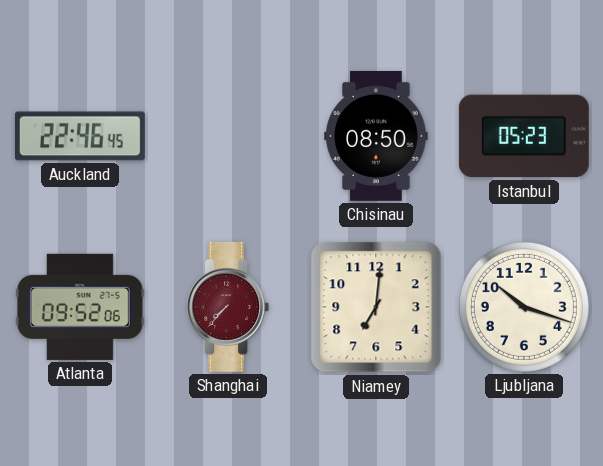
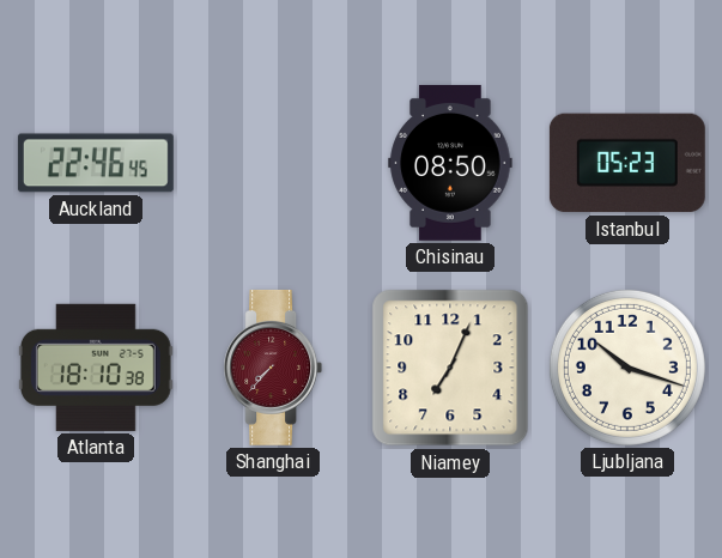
Atlanta: 09:52 -> 18:10 (96, 368)
Niamey: 7:01 -> 7:04 (450, 368)
